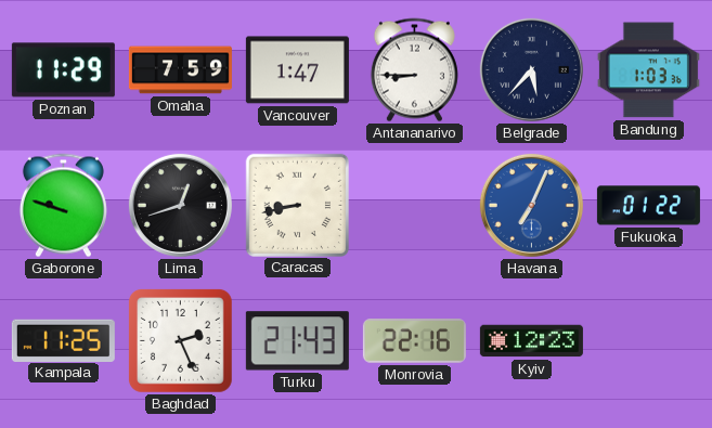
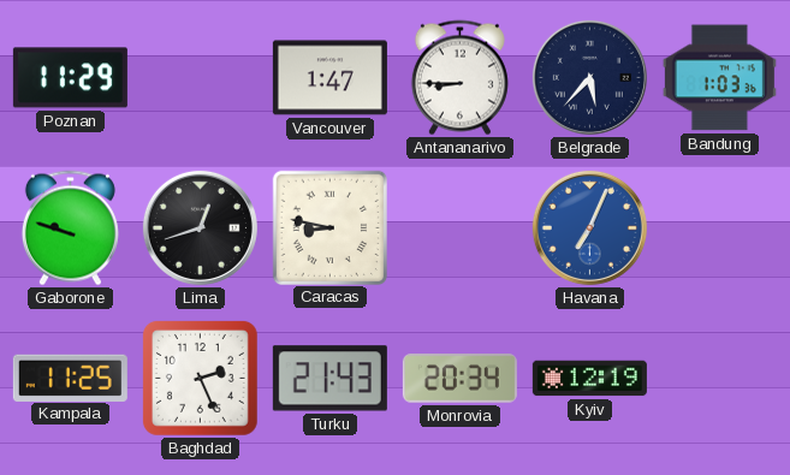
Omaha: 7:59 -> none (180, 70)
Caracas: 8:43 -> 8:47 (329, 227)
Fukuoka: 01:22 -> none (648, 206)
Monrovia: 22:16 -> 20:34 (459, 379)
Kyiv: 12:23 -> 12:19 (589, 379)
